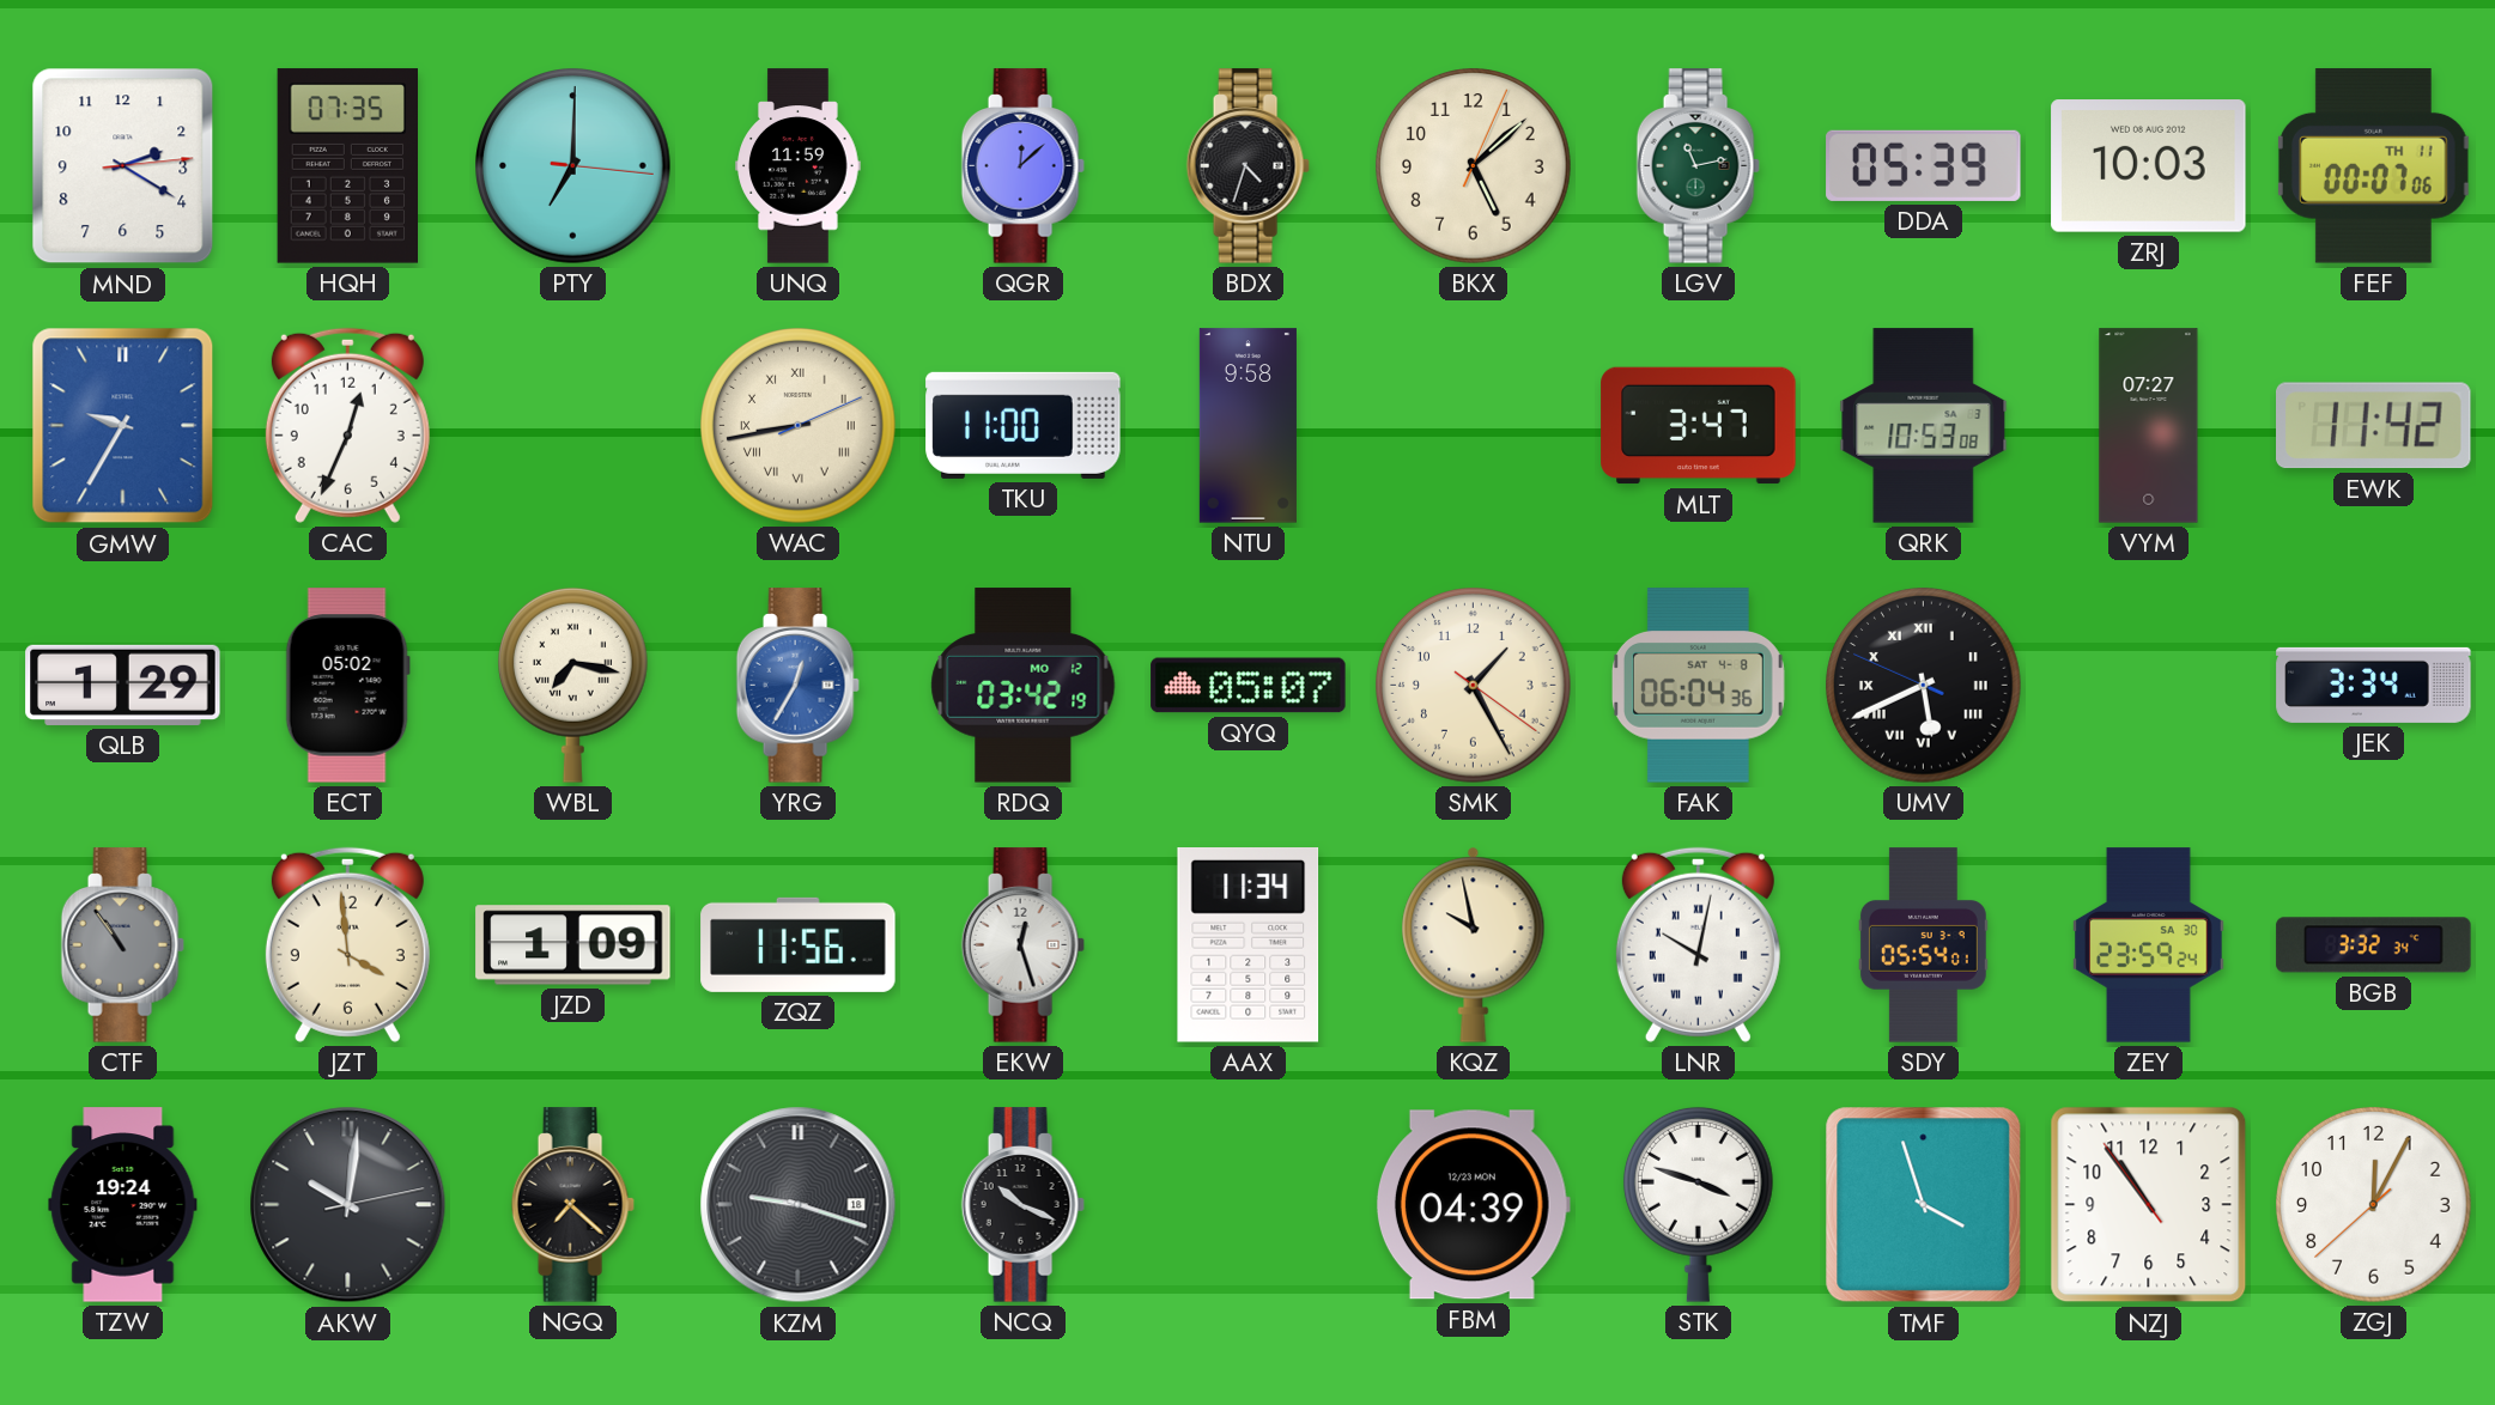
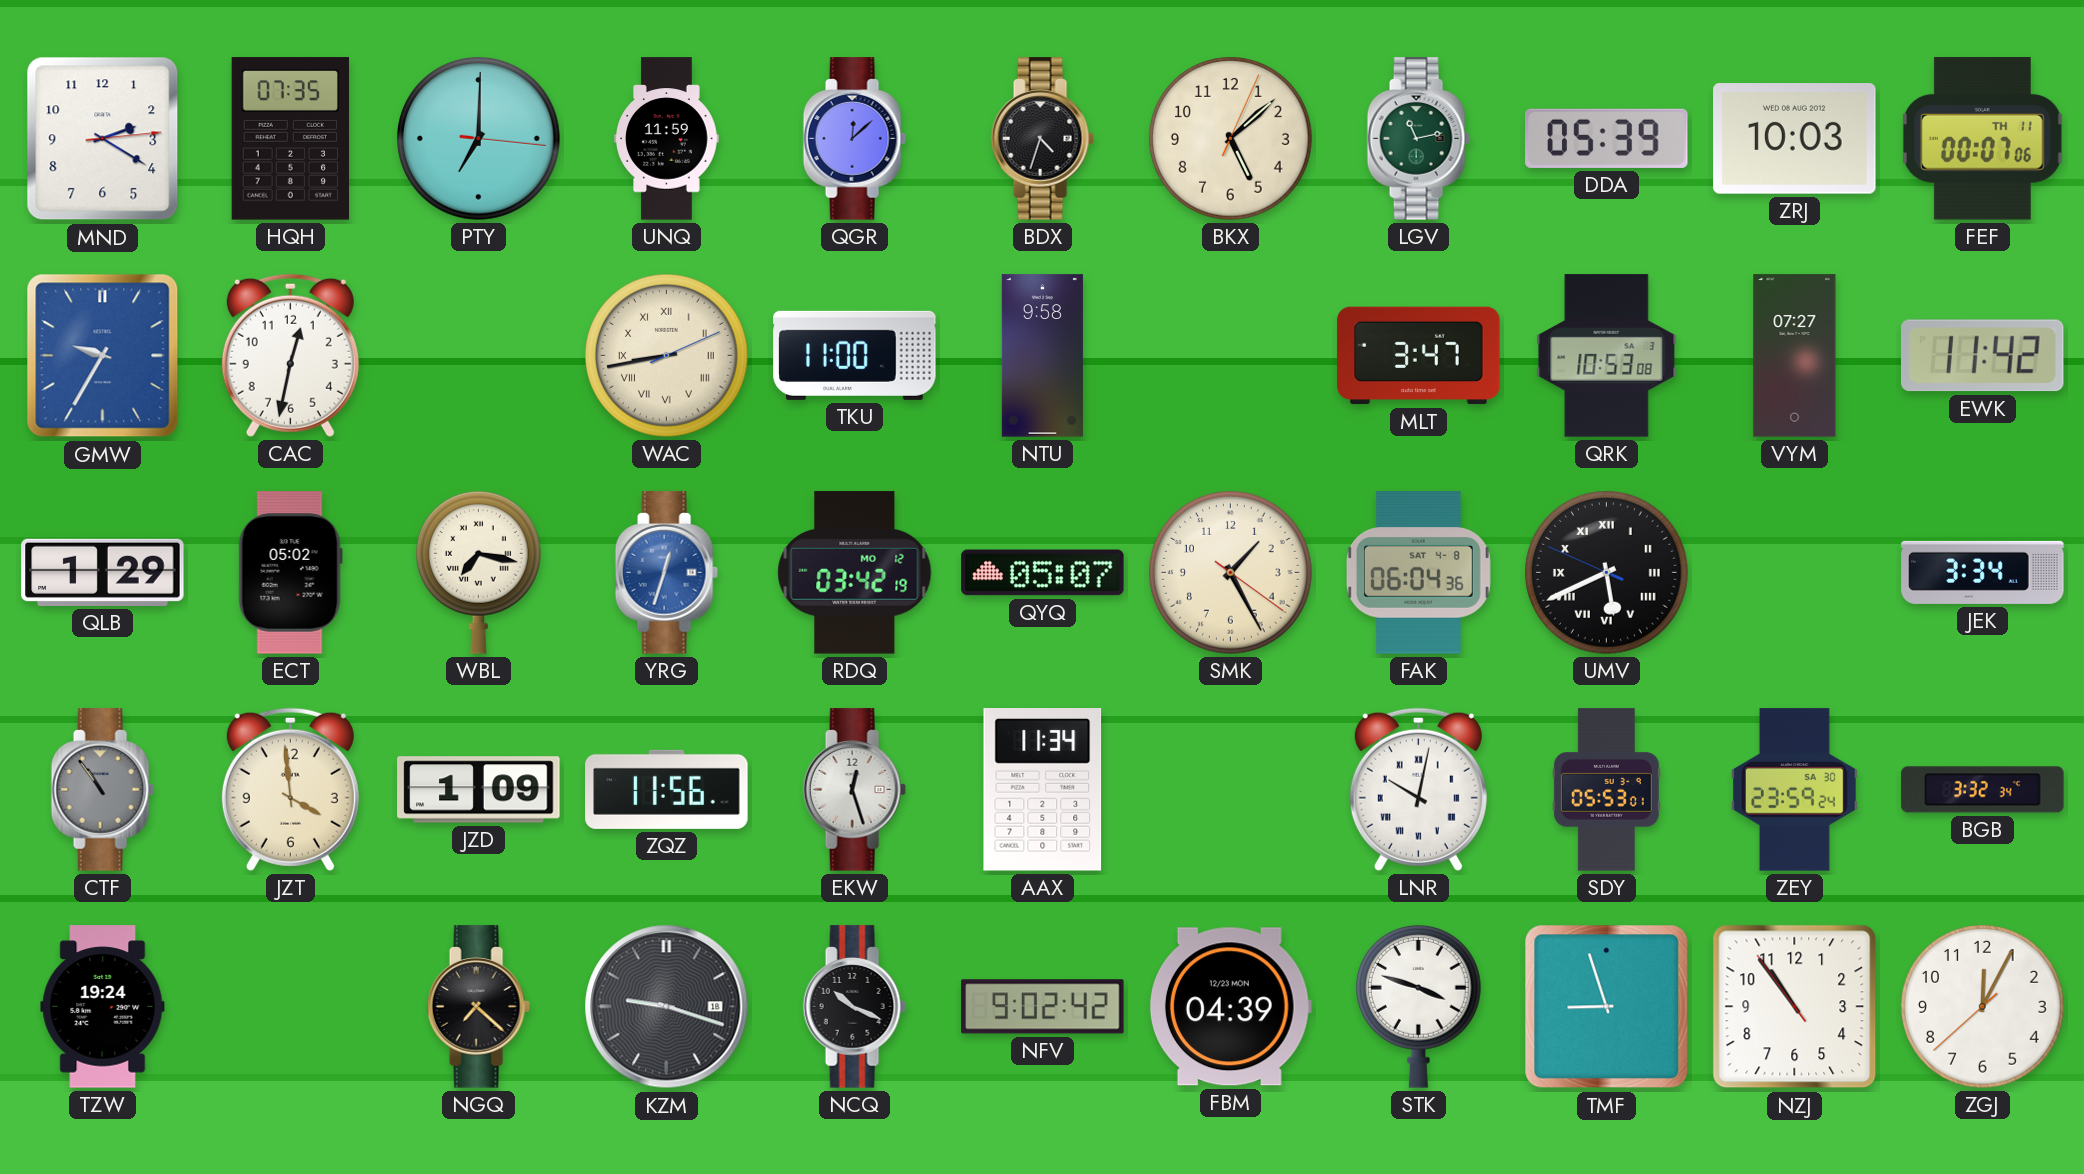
CAC: 12:34 -> 12:32 (290, 355)
YRG: 12:35 -> 12:33 (666, 573)
KQZ: 9:58 -> none (1474, 944)
SDY: 05:54 -> 05:53 (1606, 790)
AKW: 10:01 -> none (348, 1205)
NFV: none -> 9:02 (1043, 1007)
TMF: 3:57 -> 8:57 (1607, 1007)
